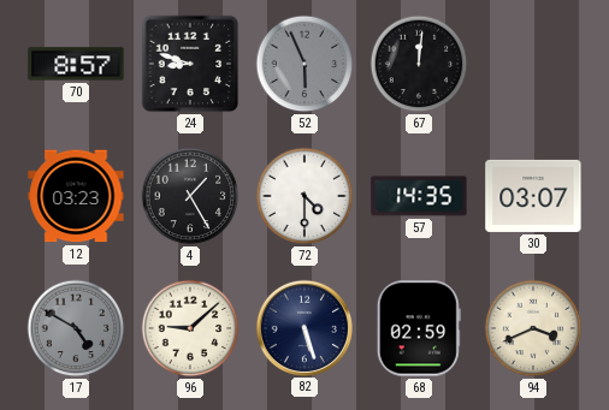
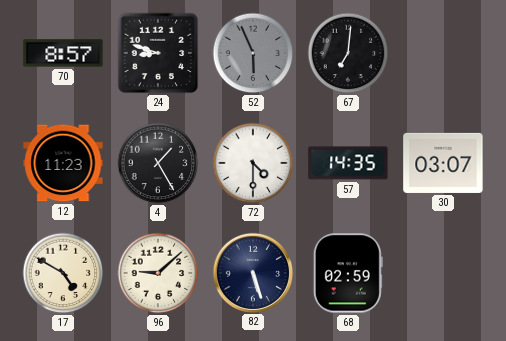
67: 12:01 -> 7:01 (348, 53)
12: 03:23 -> 11:23 (63, 163)
17 dial: grey -> cream (63, 273)
94: 3:41 -> none (533, 328)
